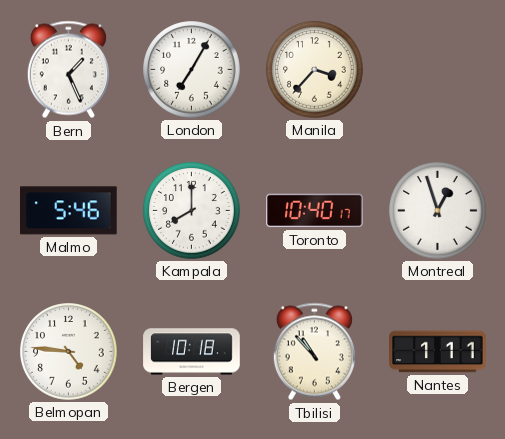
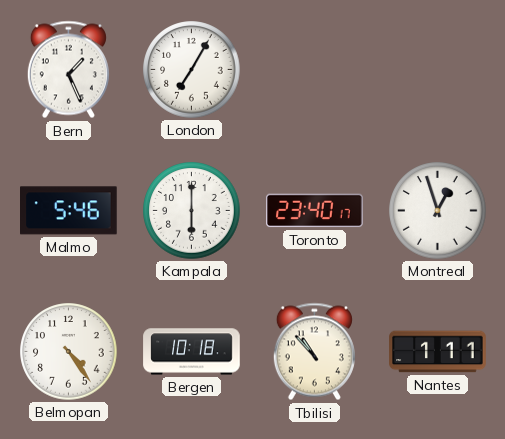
Manila: 3:37 -> none (315, 70)
Kampala: 8:00 -> 6:00 (192, 211)
Toronto: 10:40 -> 23:40 (315, 211)
Belmopan: 4:46 -> 4:24 (69, 352)
